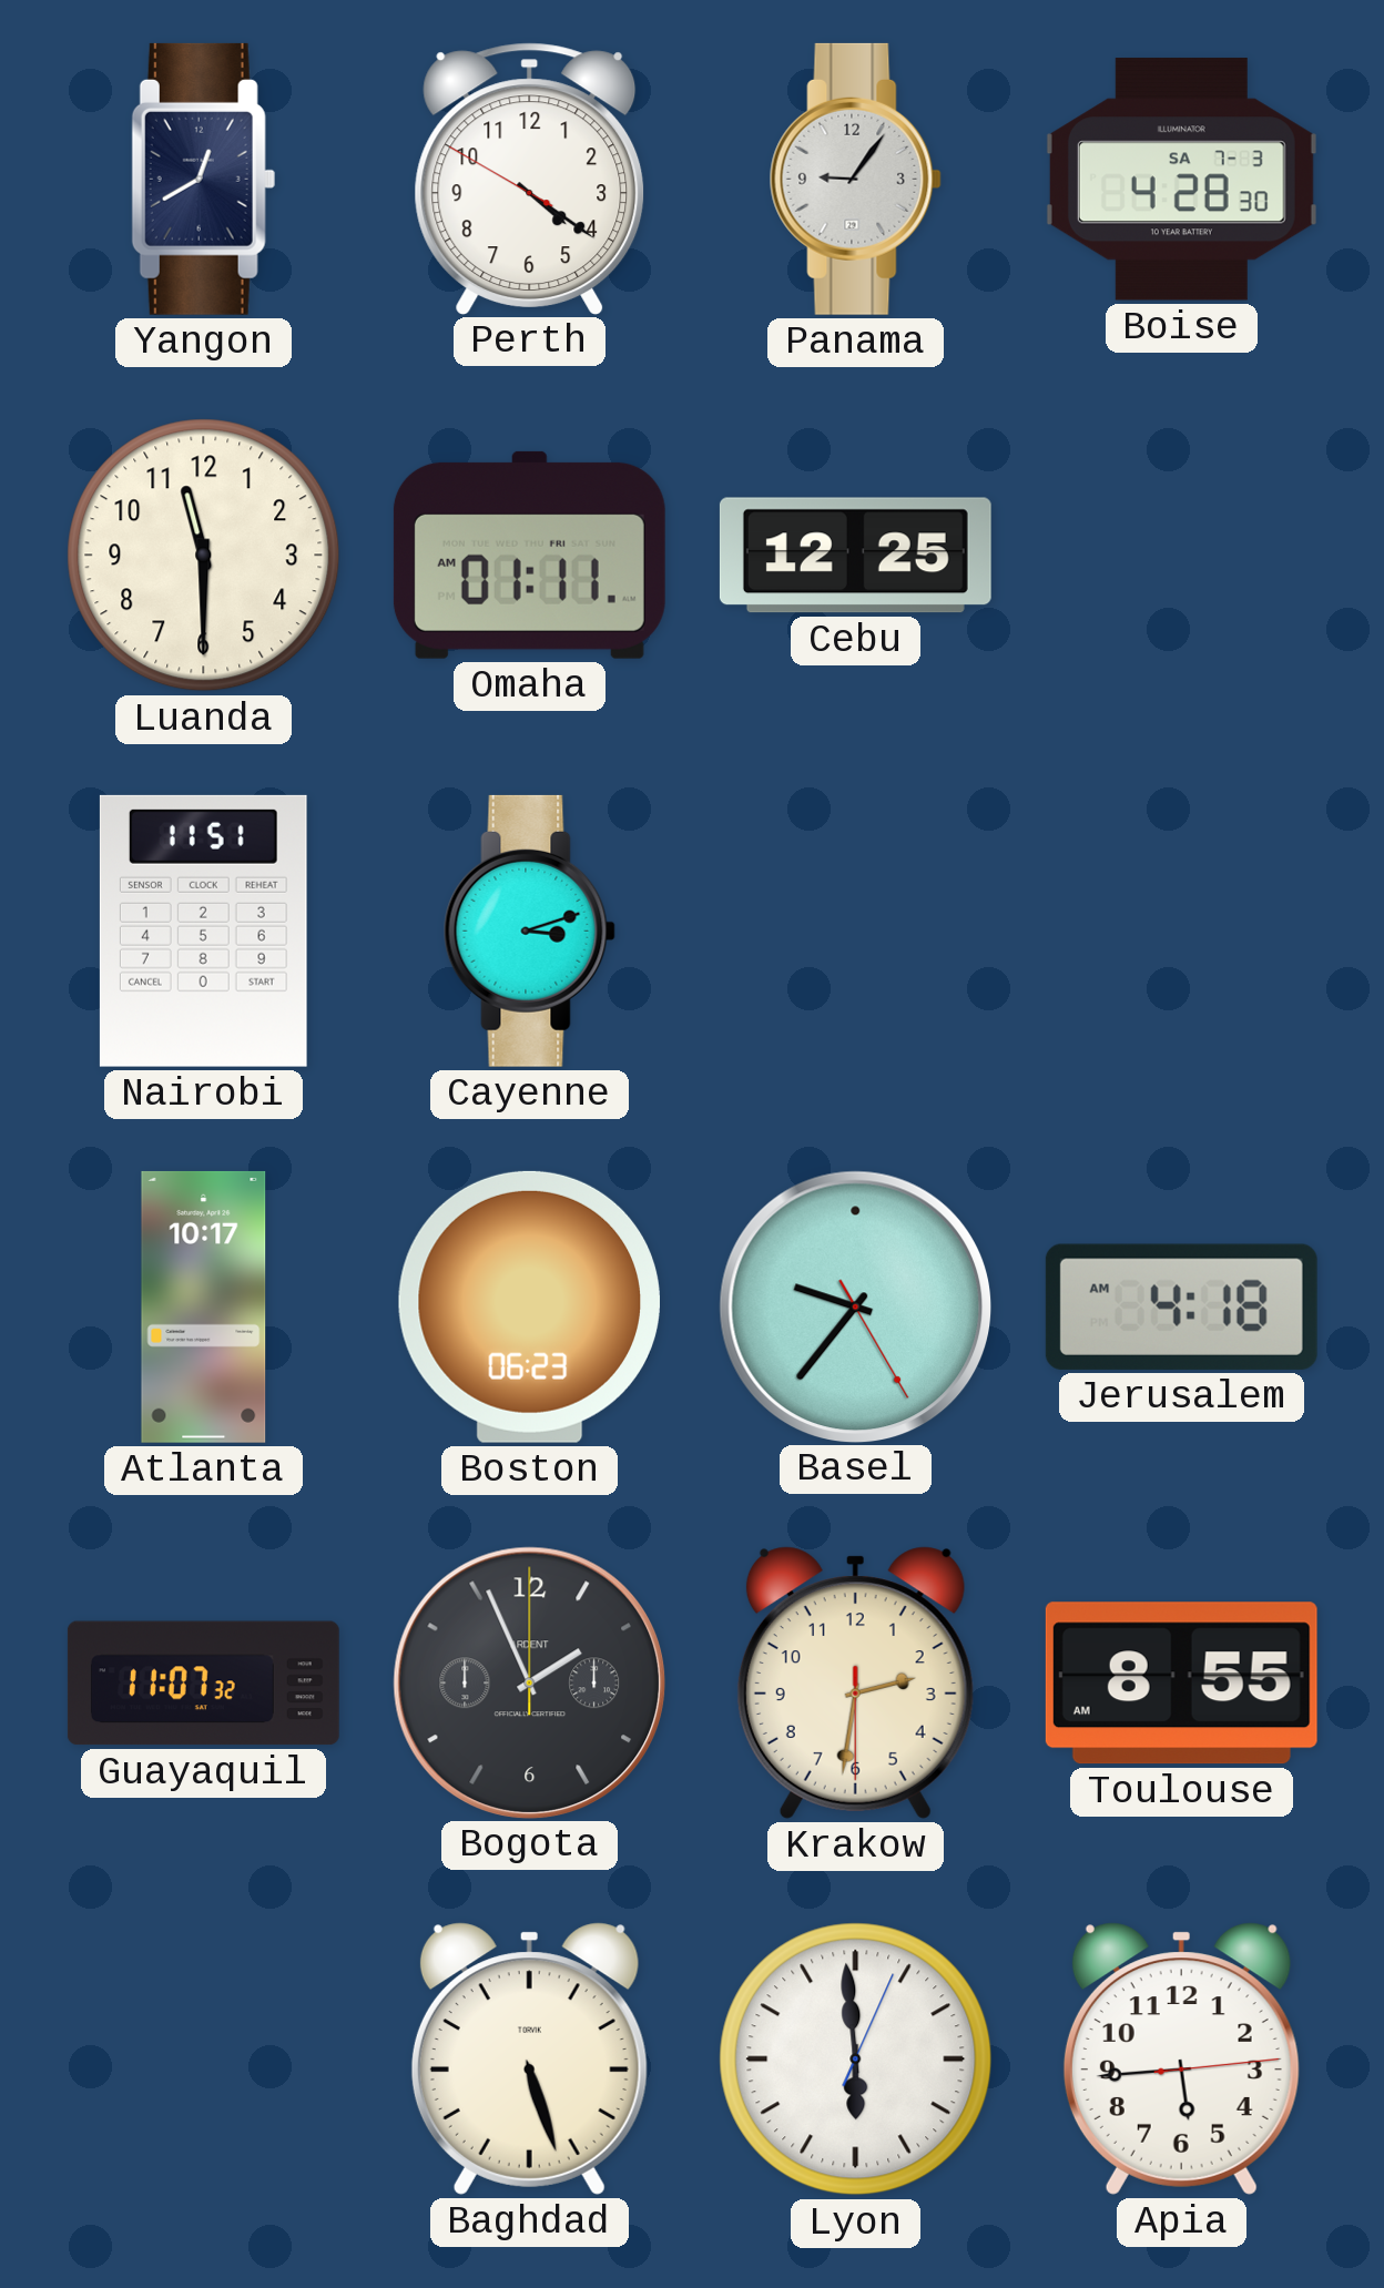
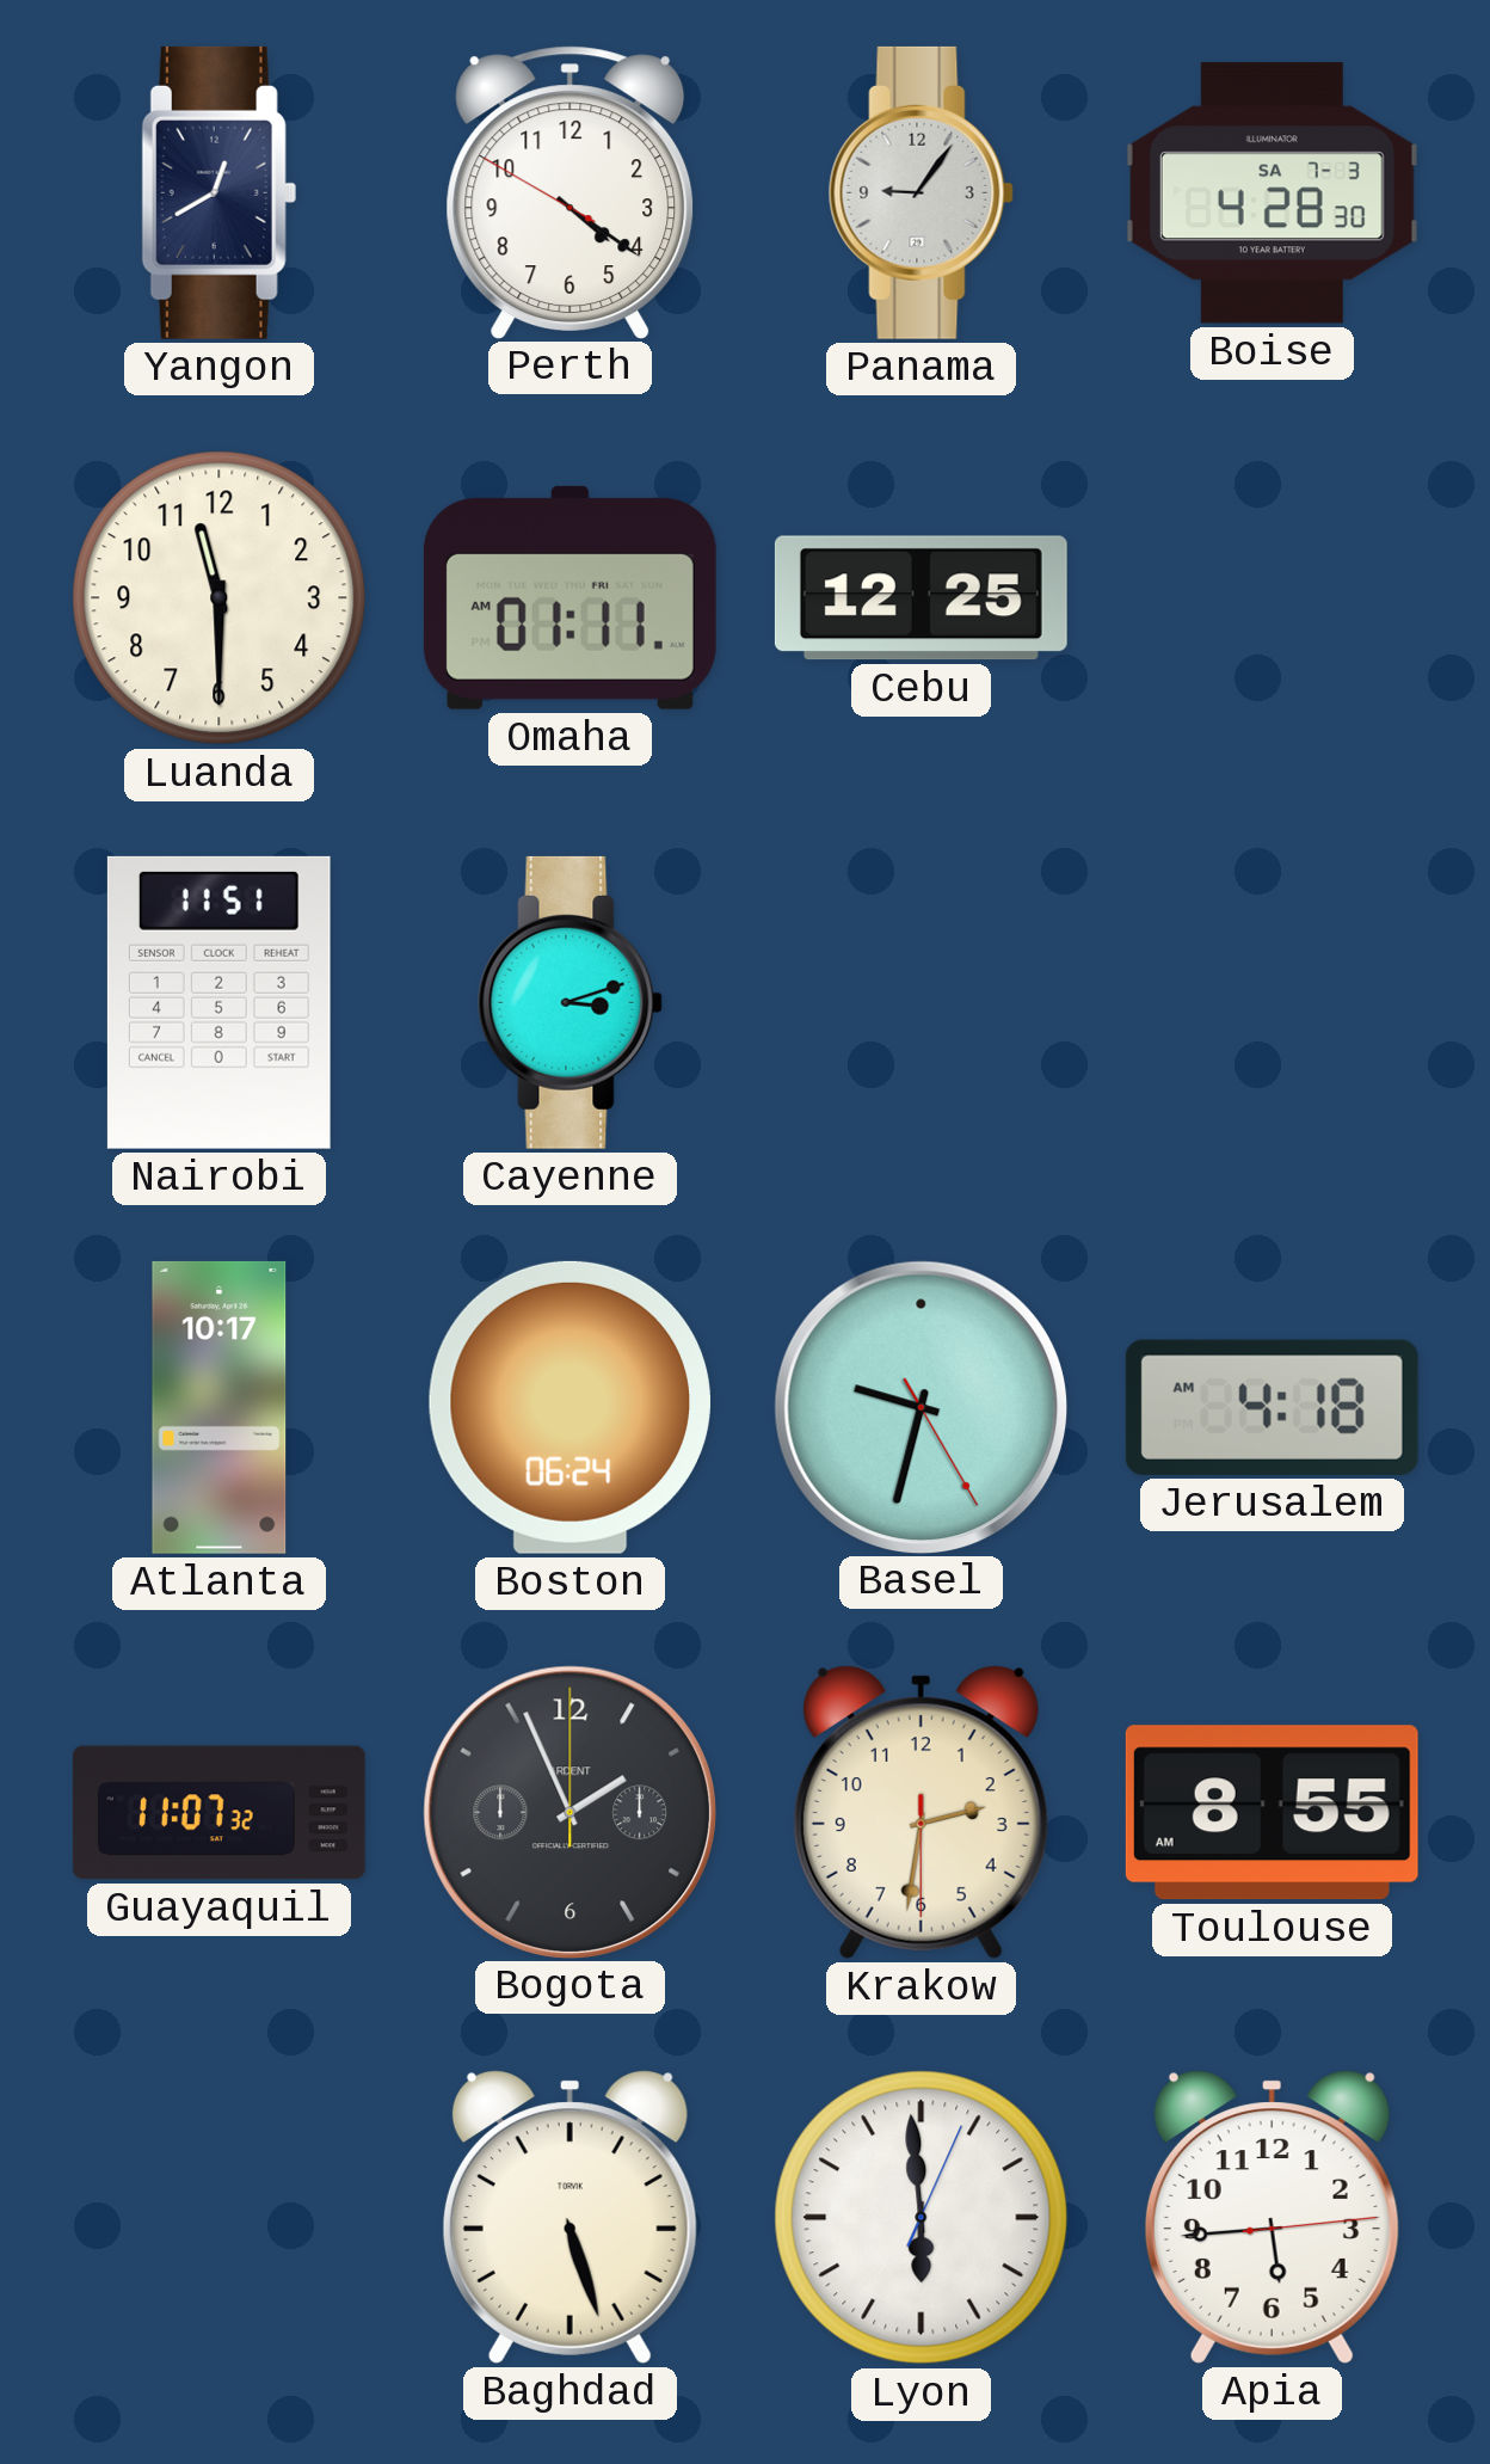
Boston: 06:23 -> 06:24 (569, 1407)
Basel: 9:36 -> 9:32 (921, 1407)
